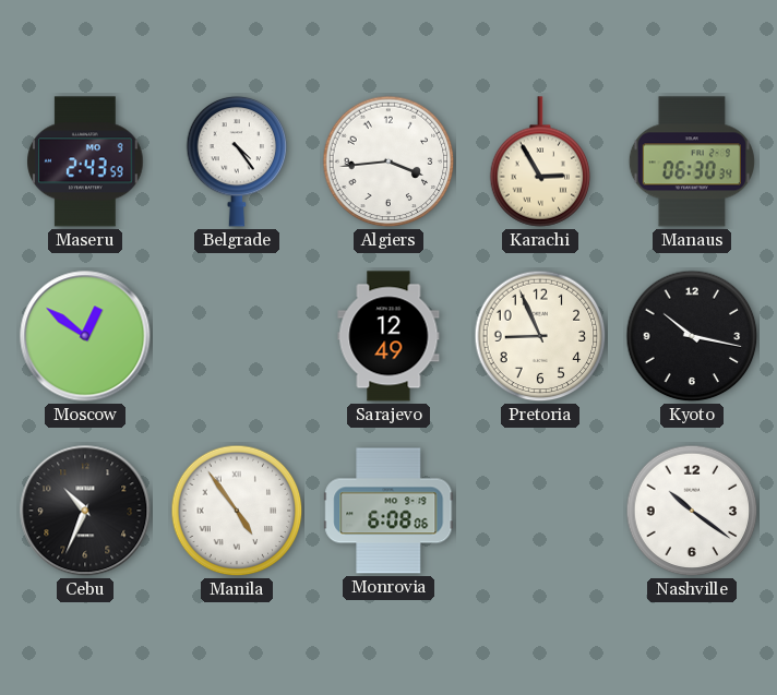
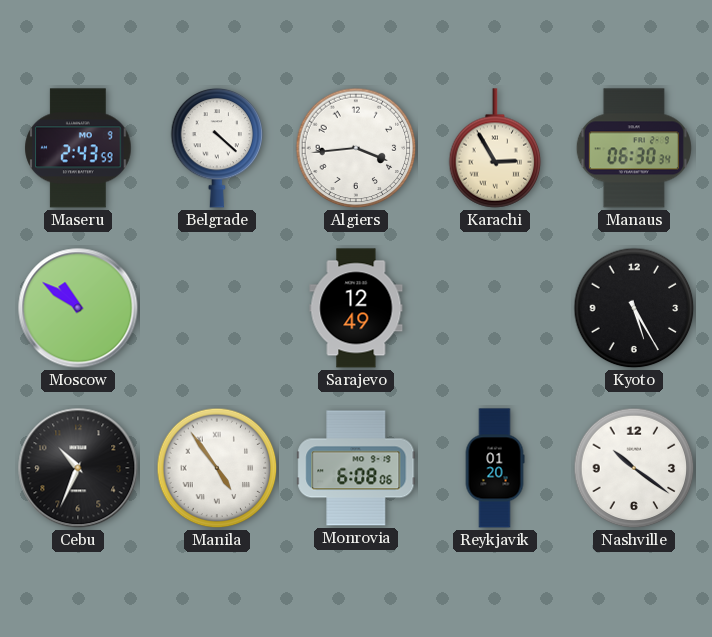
Belgrade: 4:24 -> 4:22 (217, 148)
Moscow: 12:51 -> 10:51 (78, 308)
Pretoria: 8:56 -> none (540, 336)
Kyoto: 10:17 -> 5:25 (634, 308)
Reykjavik: none -> 01:20 (495, 468)
